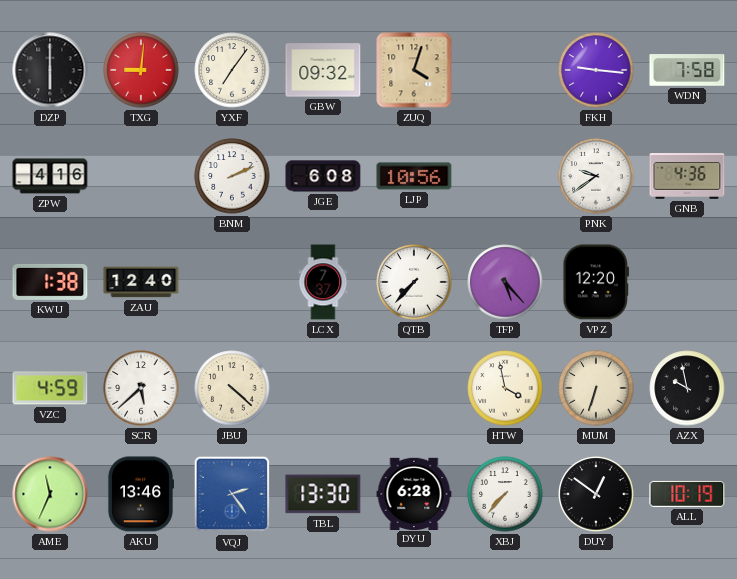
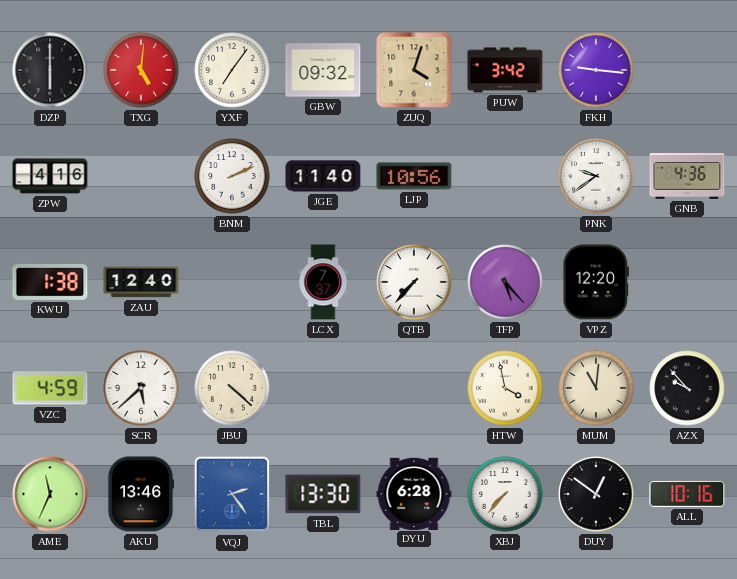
TXG: 9:01 -> 5:01 (141, 70)
PUW: none -> 3:42 (505, 70)
WDN: 7:58 -> none (687, 70)
JGE: 6:08 -> 11:40 (323, 176)
MUM: 6:33 -> 11:01 (596, 388)
AZX: 9:58 -> 9:53 (687, 388)
ALL: 10:19 -> 10:16 (687, 494)
